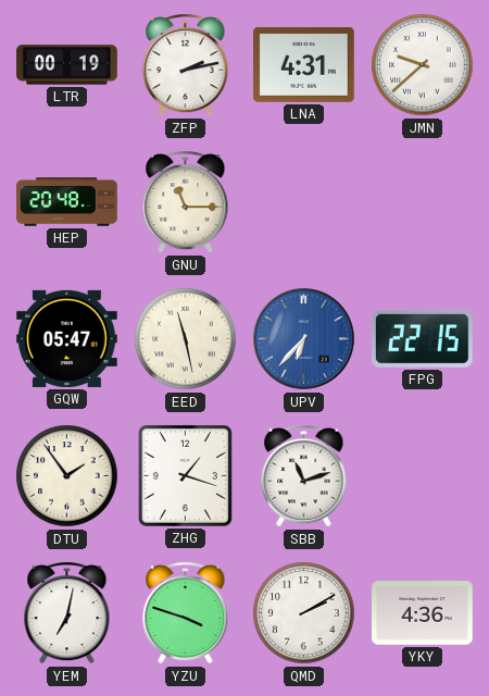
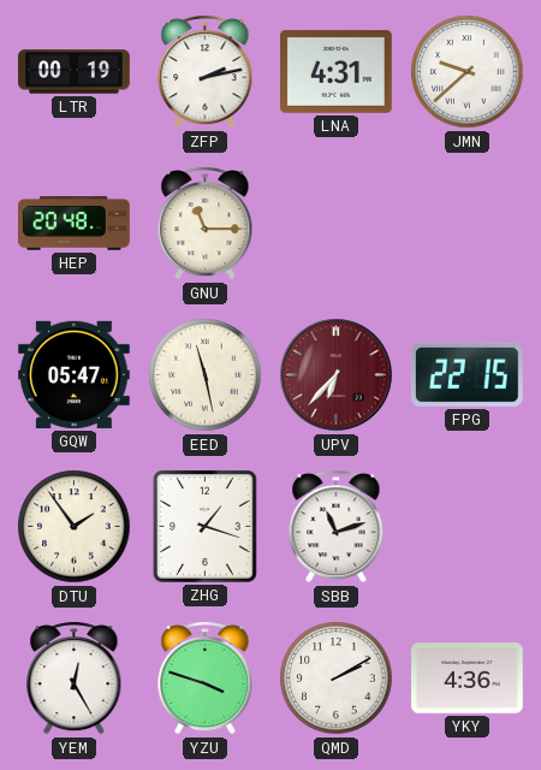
UPV dial: blue -> burgundy (337, 375)
YEM: 7:02 -> 12:25 (75, 679)
